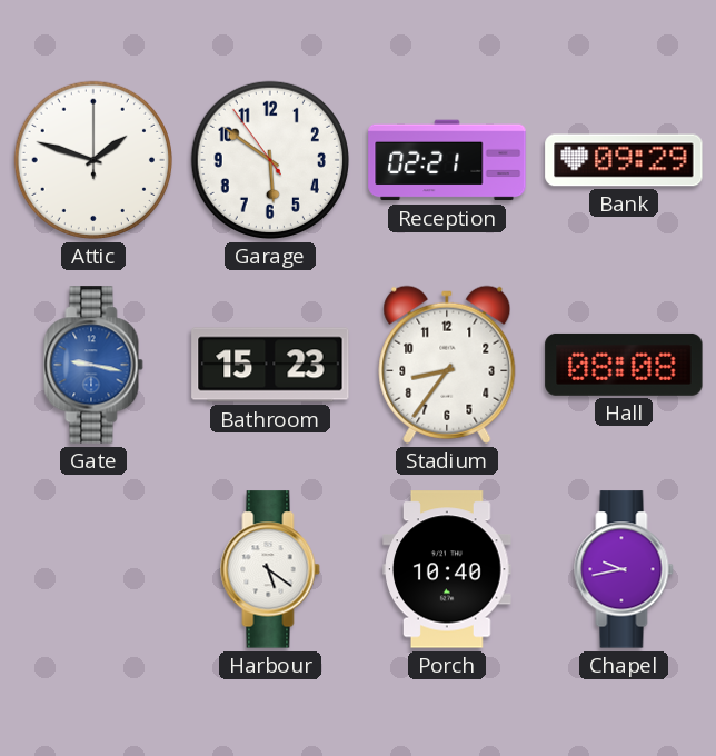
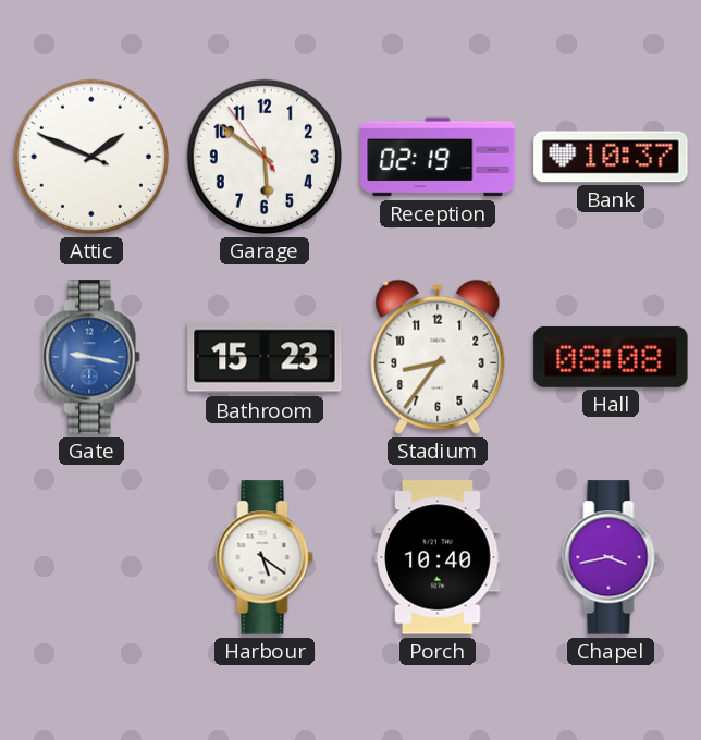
Attic: 1:48:00 -> 1:48:49 (91, 157)
Reception: 02:21 -> 02:19 (438, 157)
Bank: 09:29 -> 10:37 (611, 157)
Chapel: 9:43 -> 3:43 (611, 557)
